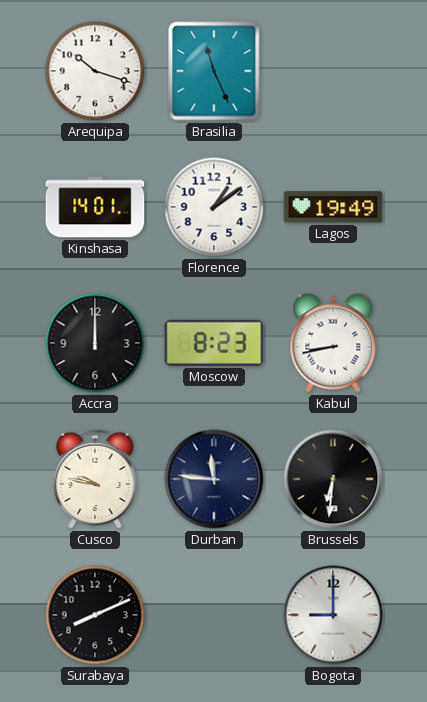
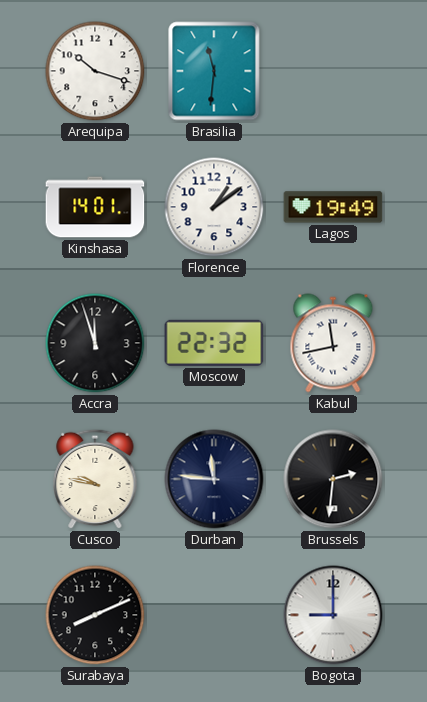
Brasilia: 11:26 -> 11:31 (214, 71)
Accra: 12:00 -> 11:57 (95, 343)
Moscow: 8:23 -> 22:32 (214, 343)
Kabul: 8:43 -> 11:43 (333, 343)
Brussels: 6:31 -> 2:31 (333, 479)
